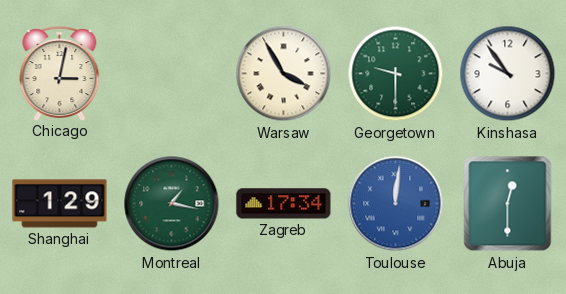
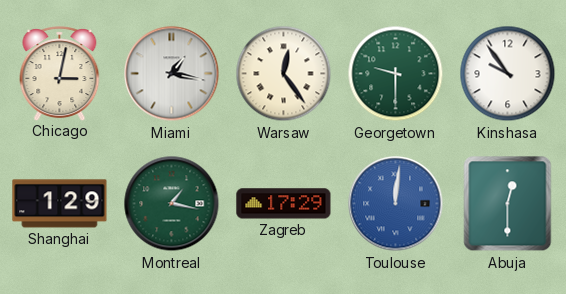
Miami: none -> 1:17 (172, 74)
Warsaw: 3:55 -> 12:24 (284, 74)
Zagreb: 17:34 -> 17:29 (284, 204)
